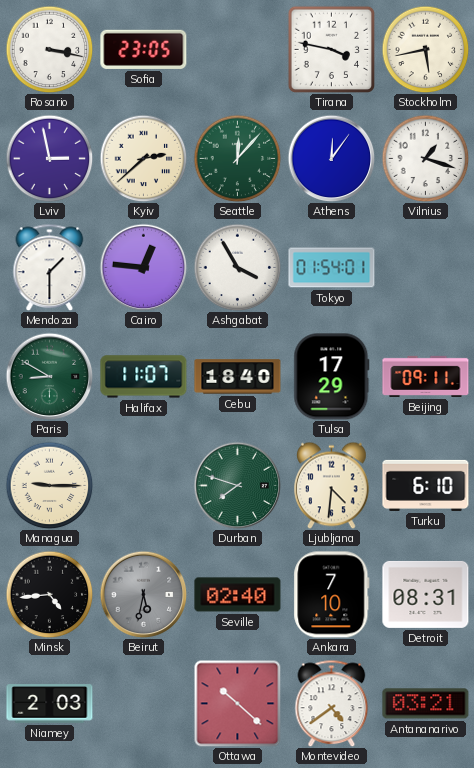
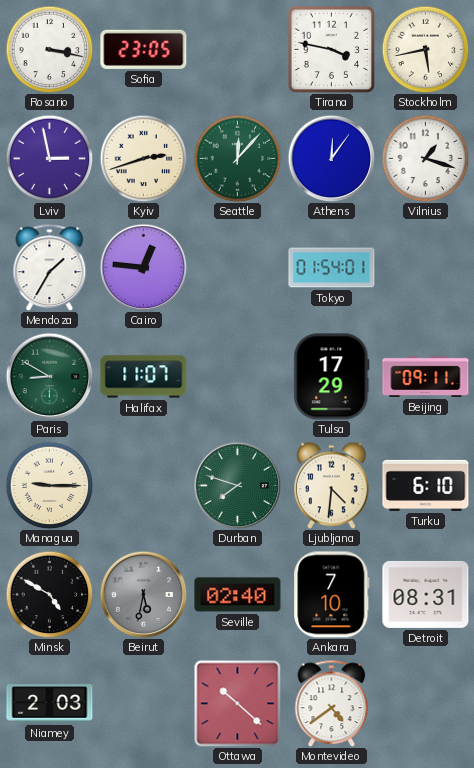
Kyiv: 2:38 -> 2:42 (143, 158)
Mendoza: 1:30 -> 1:35 (50, 267)
Ashgabat: 3:55 -> none (237, 267)
Cebu: 18:40 -> none (238, 377)
Minsk: 4:44 -> 4:50 (49, 594)
Antananarivo: 03:21 -> none (426, 704)
